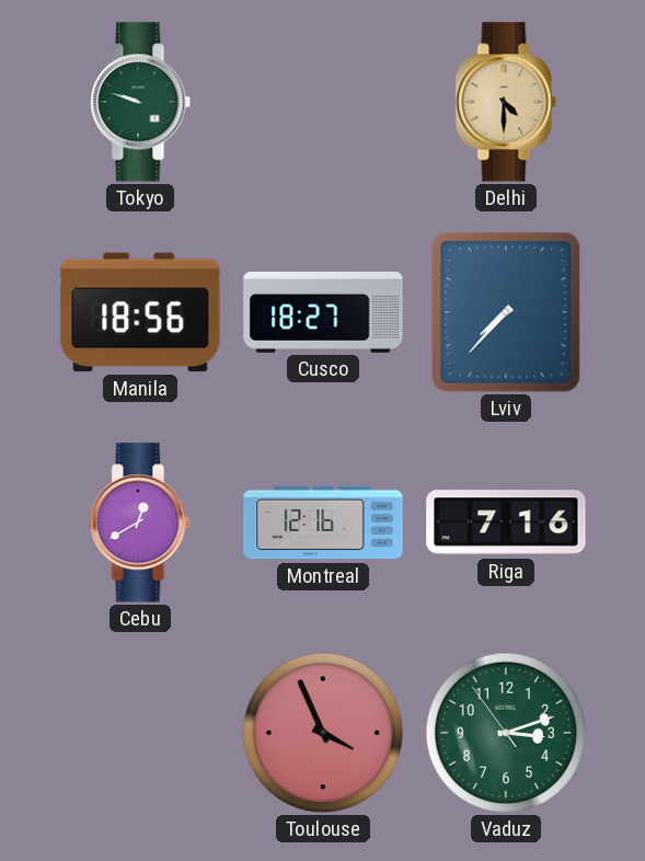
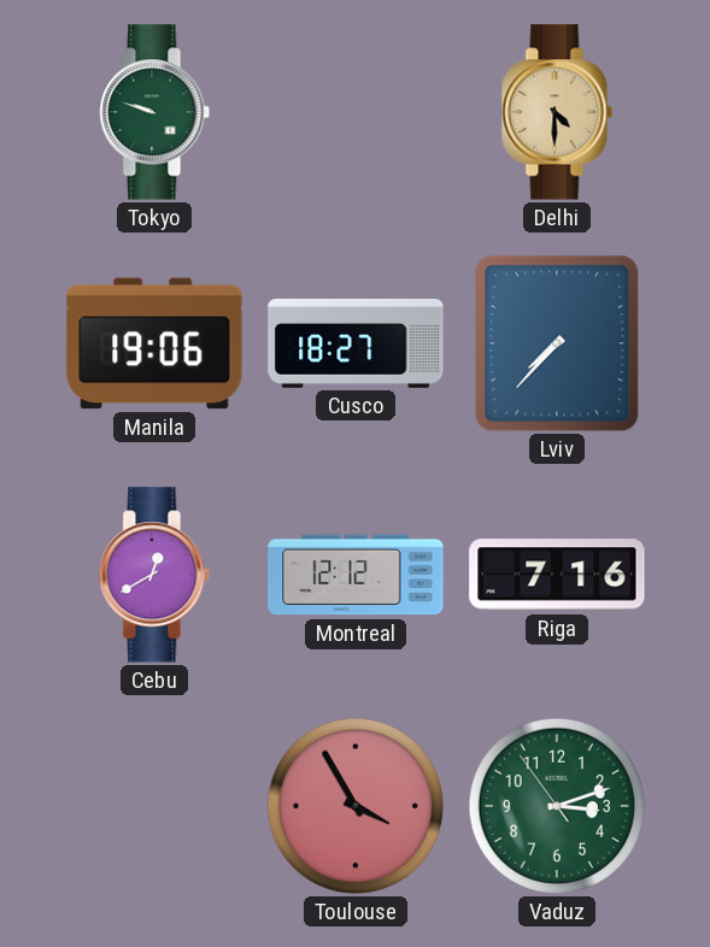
Manila: 18:56 -> 19:06 (154, 343)
Montreal: 12:16 -> 12:12 (356, 575)
Toulouse: 3:56 -> 3:55 (356, 806)
